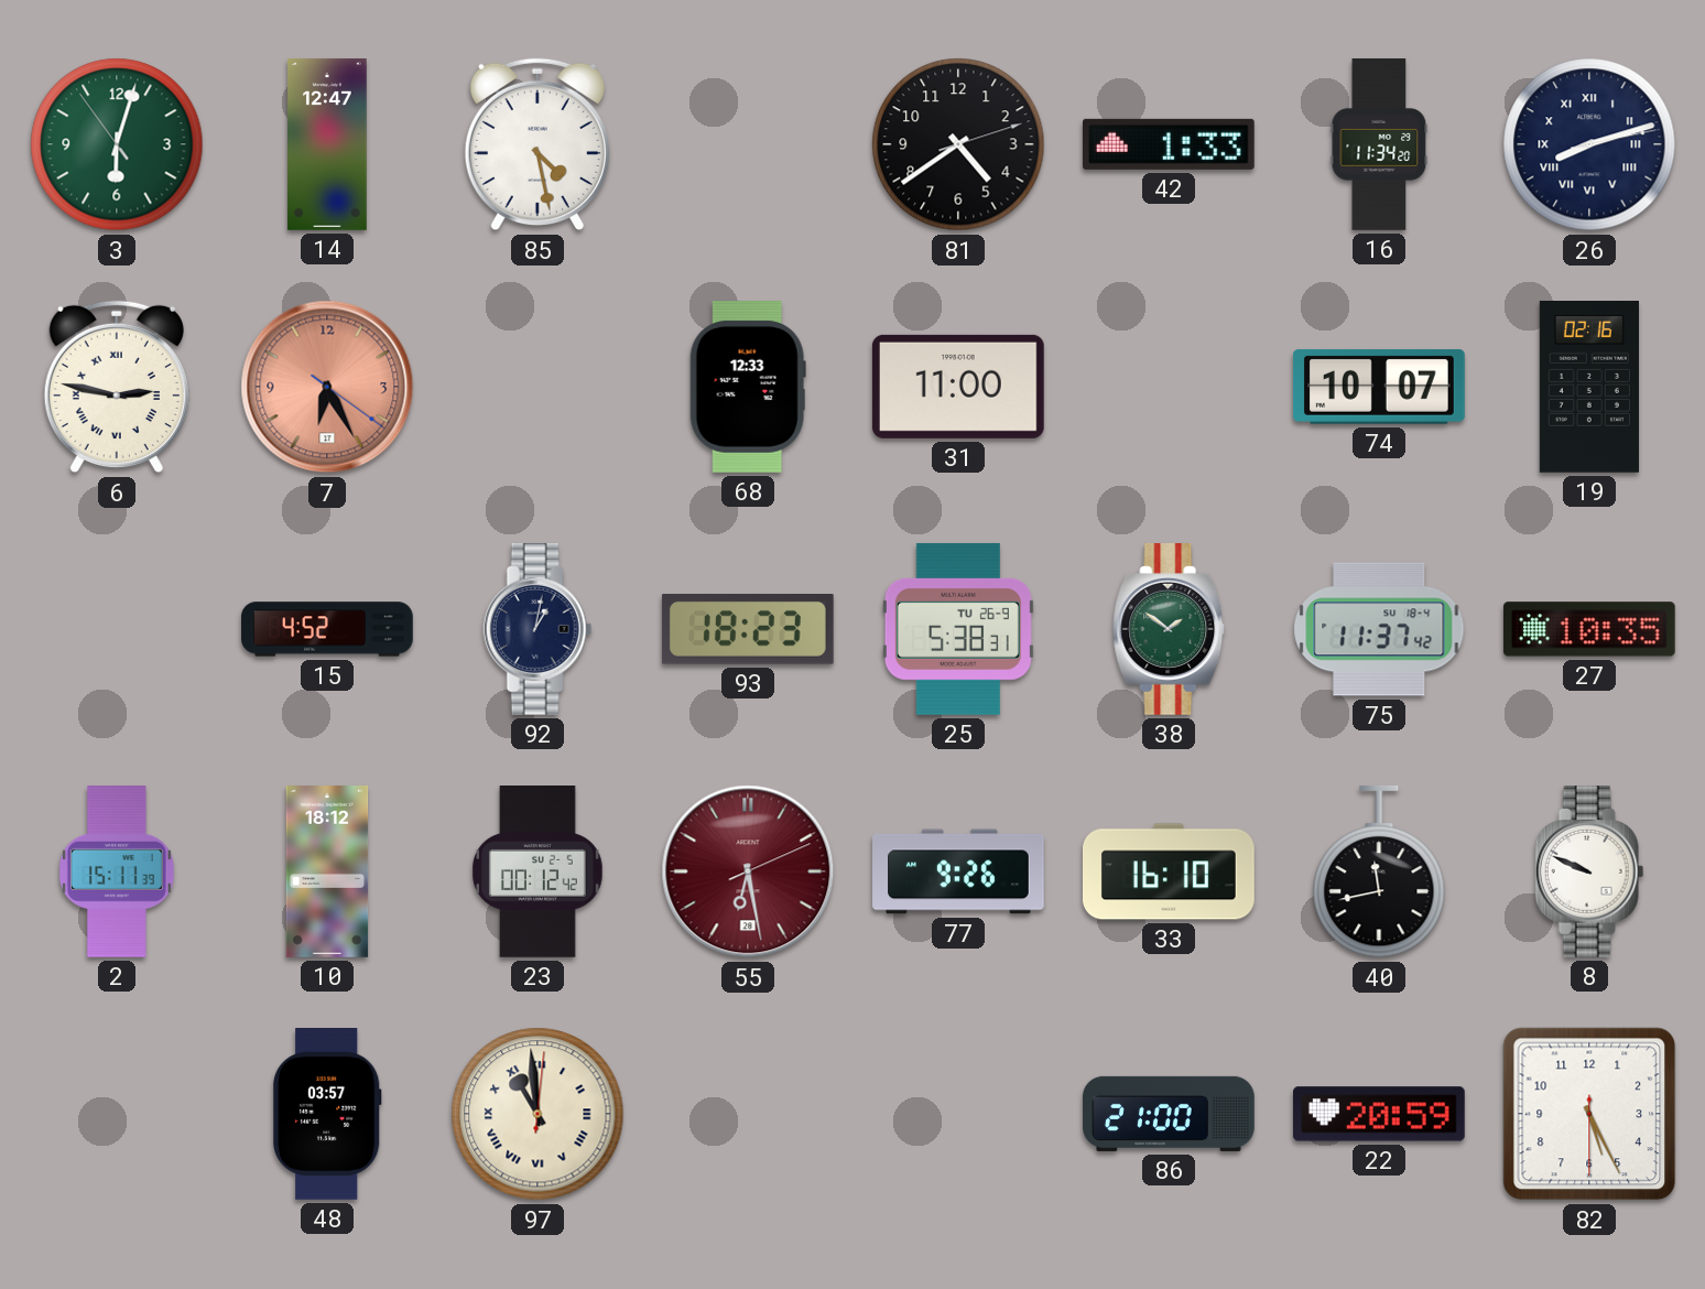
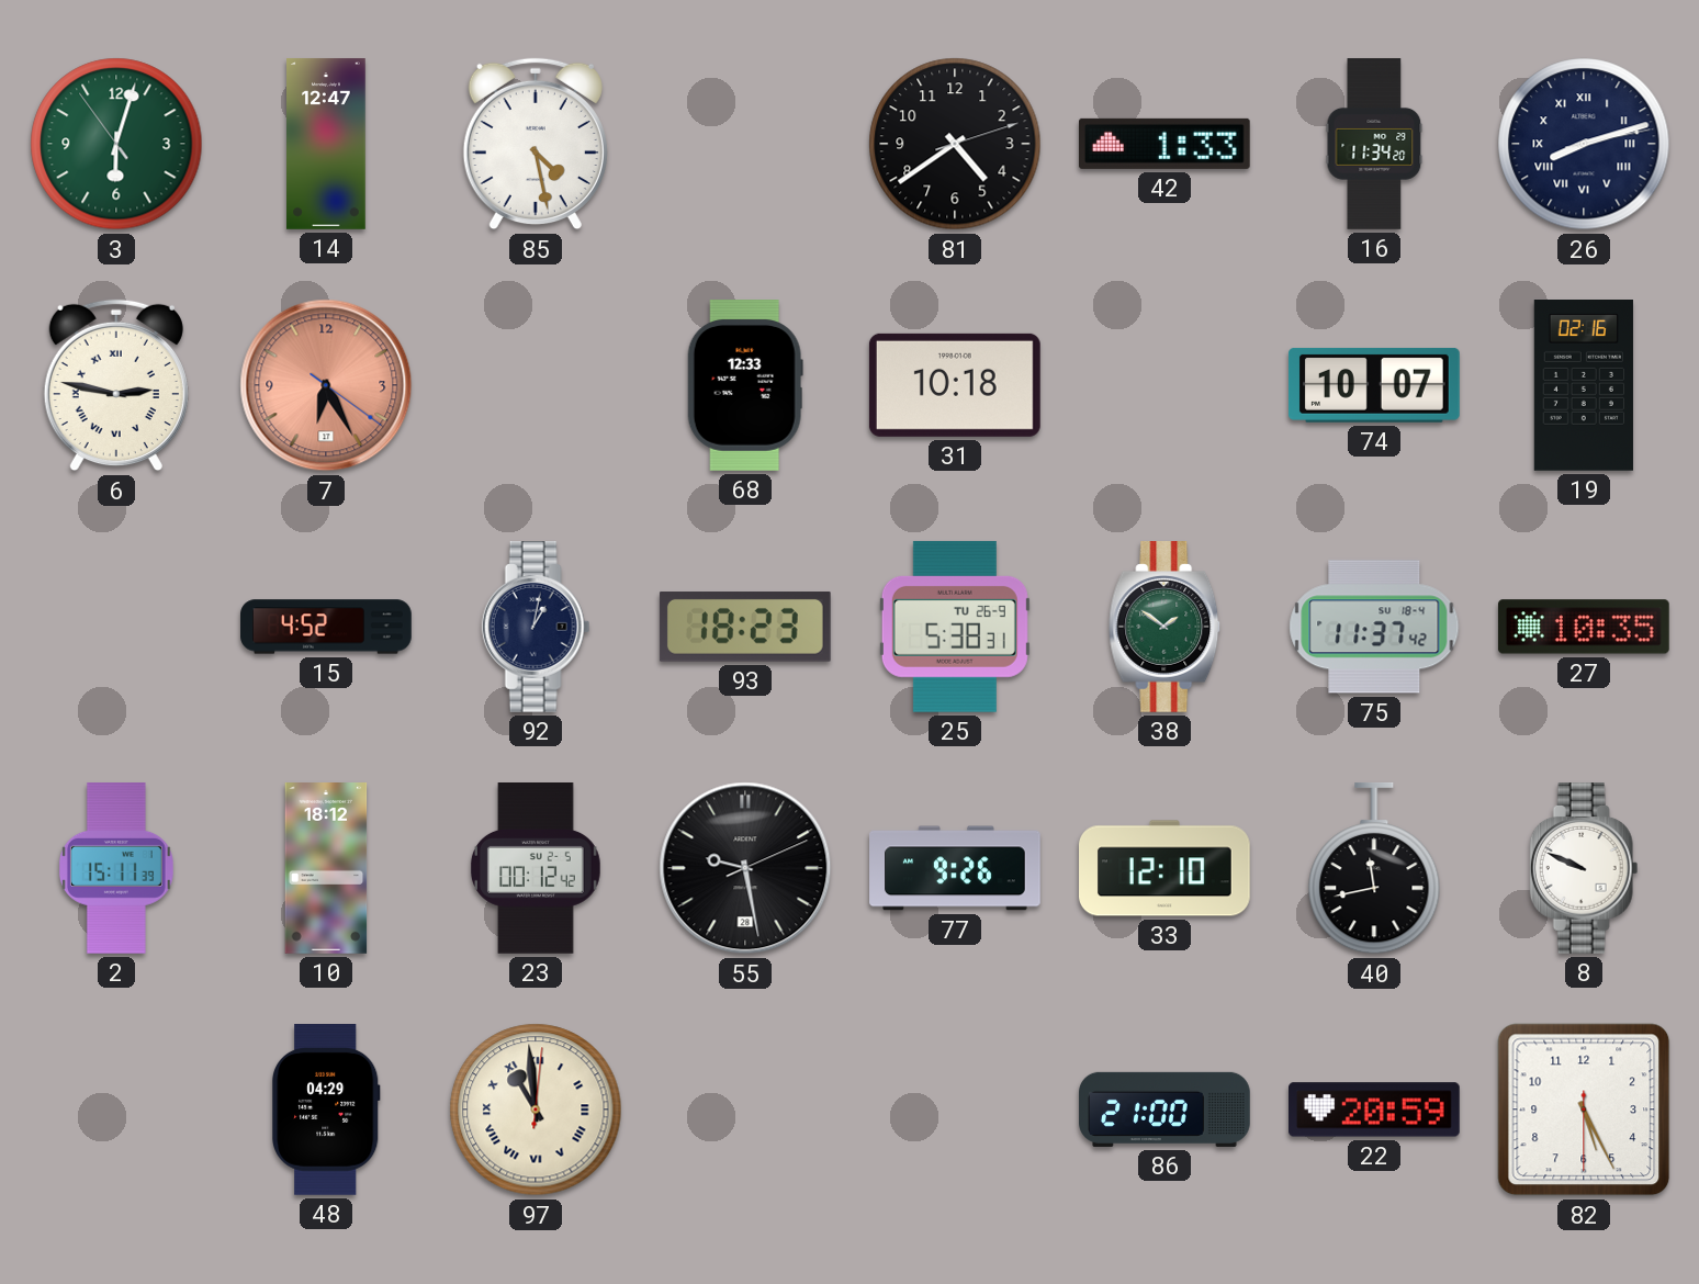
31: 11:00 -> 10:18 (955, 385)
55: 6:28 -> 9:28 (745, 868)
55 dial: burgundy -> black (745, 868)
33: 16:10 -> 12:10 (1166, 868)
48: 03:57 -> 04:29 (327, 1111)
